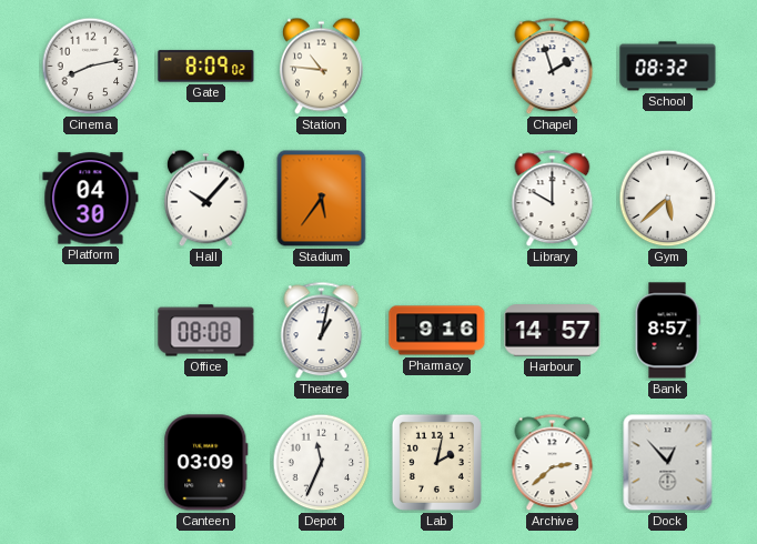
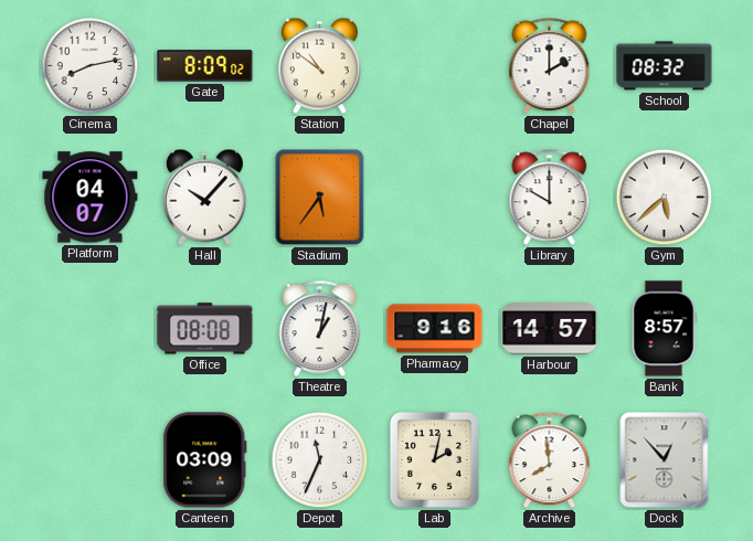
Station: 10:46 -> 10:51 (319, 66)
Chapel: 1:57 -> 2:00 (550, 66)
Platform: 04:30 -> 04:07 (91, 198)
Archive: 2:38 -> 7:59 (550, 460)
